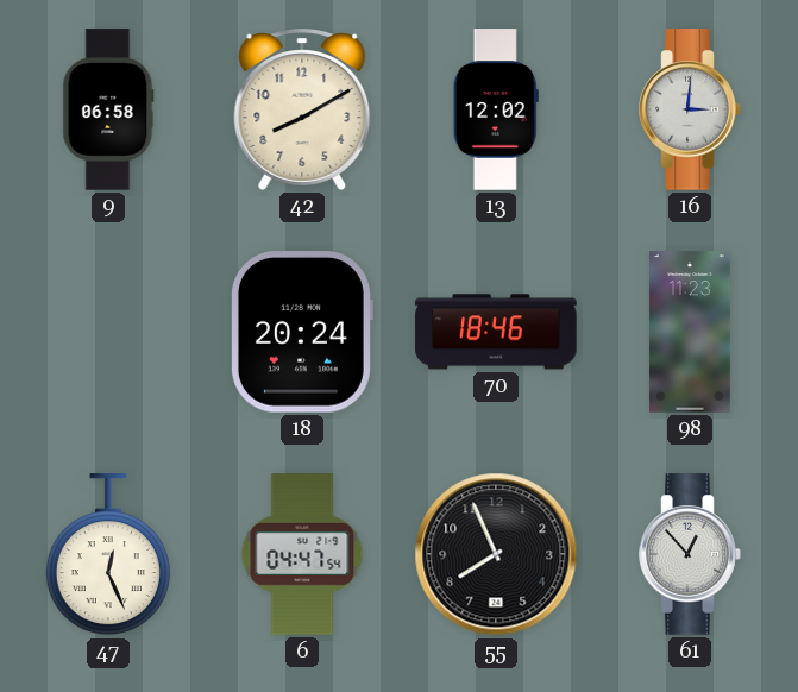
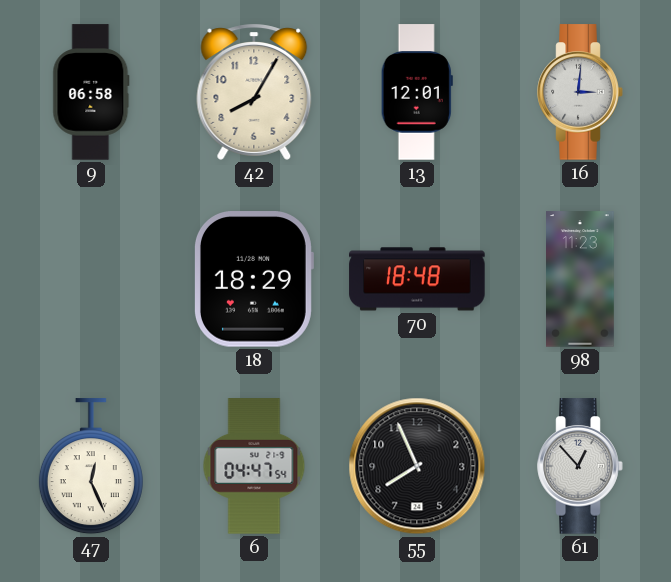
42: 8:10 -> 8:05 (254, 92)
13: 12:02 -> 12:01 (417, 92)
18: 20:24 -> 18:29 (253, 279)
70: 18:46 -> 18:48 (417, 279)
